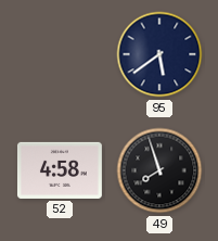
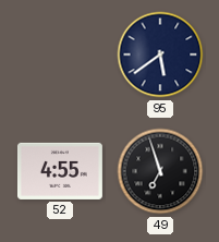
52: 4:58 -> 4:55 (60, 171)
49: 7:57 -> 6:57 (160, 171)
